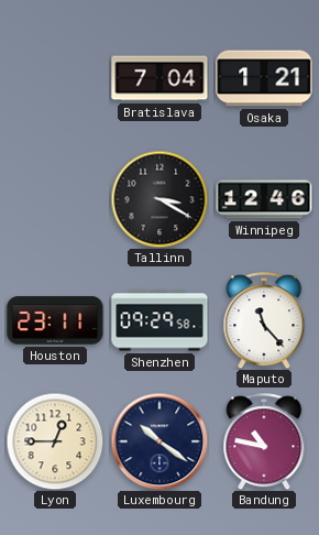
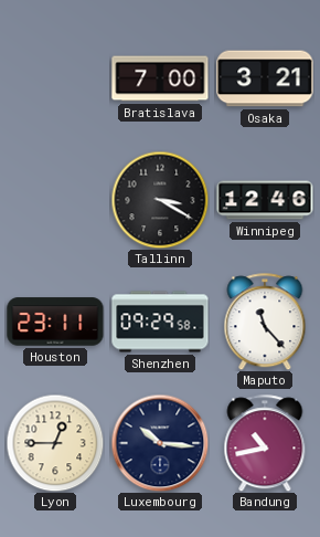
Bratislava: 7:04 -> 7:00 (160, 78)
Osaka: 1:21 -> 3:21 (265, 78)
Luxembourg: 10:21 -> 10:16 (160, 443)
Bandung: 10:47 -> 10:43 (265, 443)
